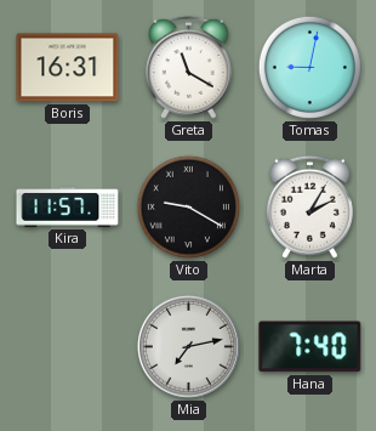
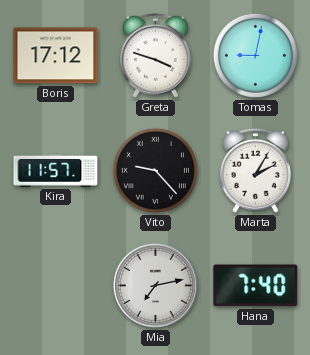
Boris: 16:31 -> 17:12 (56, 56)
Greta: 11:20 -> 3:48 (155, 55)
Vito: 9:20 -> 9:23 (155, 170)
